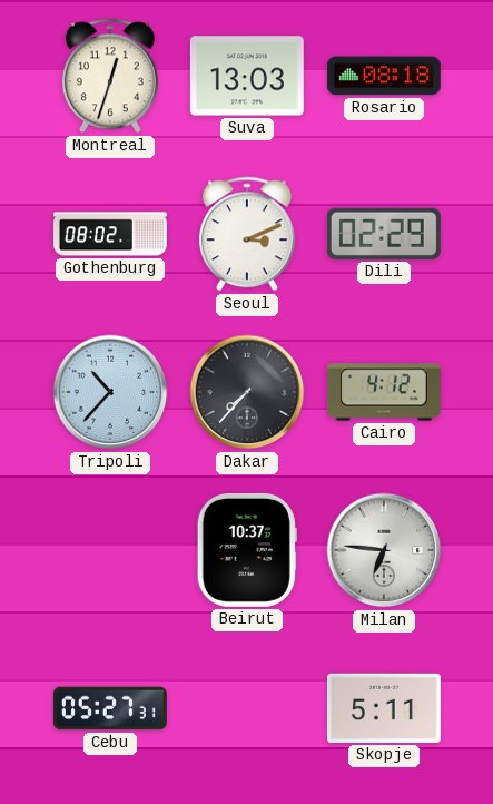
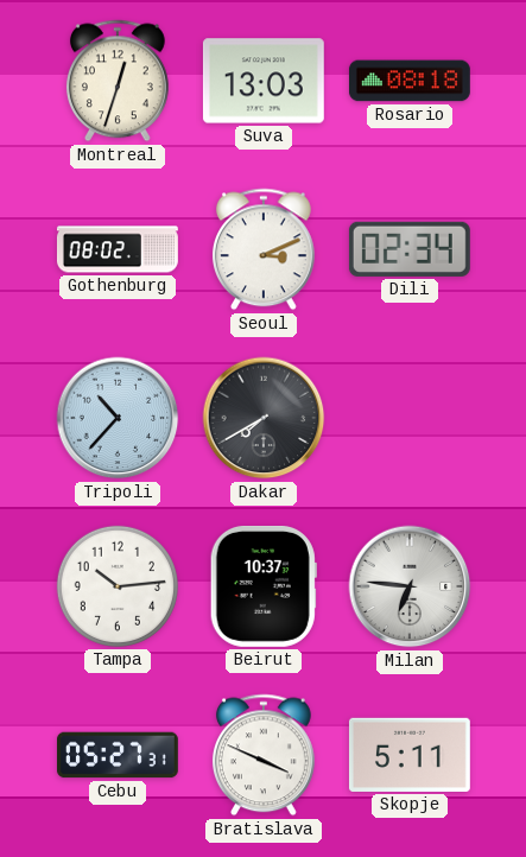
Dili: 02:29 -> 02:34 (410, 249)
Dakar: 7:37 -> 7:40 (264, 418)
Cairo: 4:12 -> none (384, 392)
Tampa: none -> 10:14 (118, 586)
Bratislava: none -> 3:49 (264, 755)
